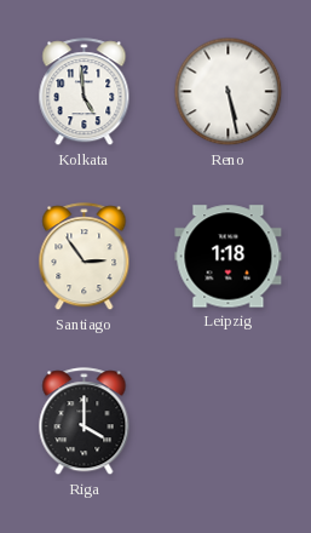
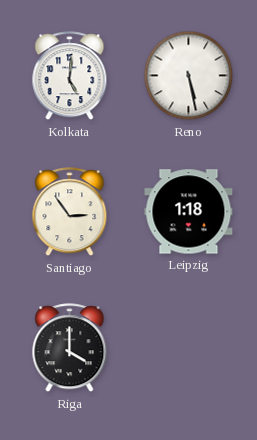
Kolkata: 4:59 -> 5:01 (70, 76)
